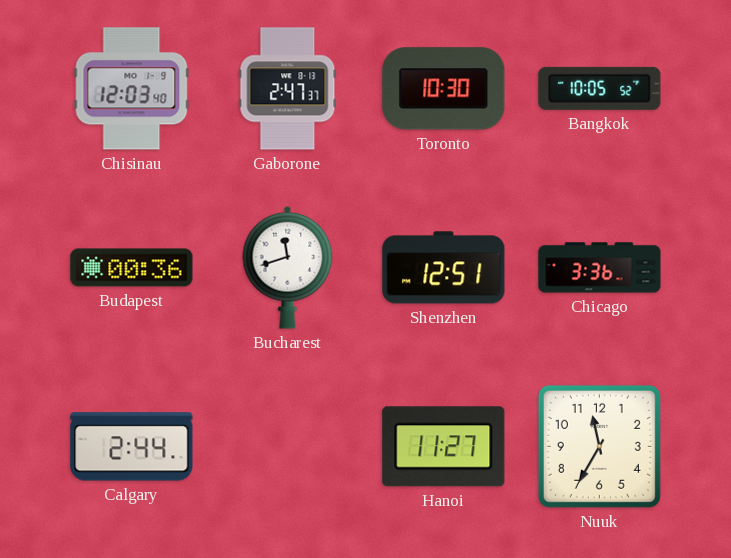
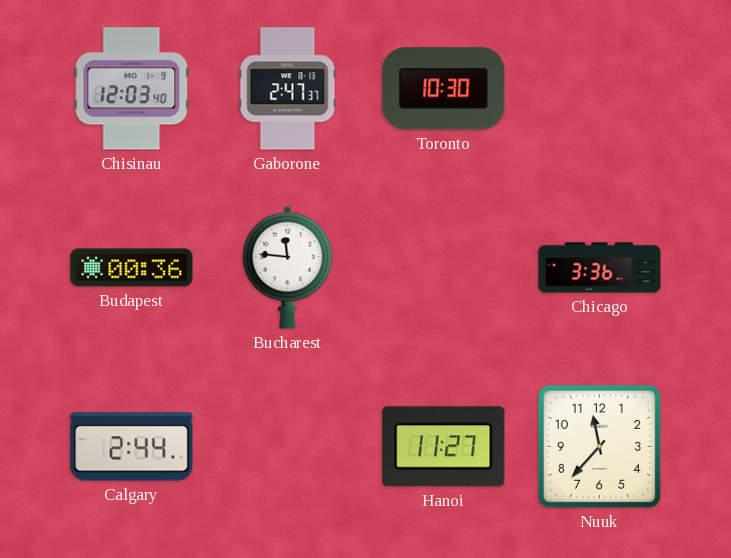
Bangkok: 10:05 -> none (600, 88)
Bucharest: 11:42 -> 11:46 (288, 267)
Shenzhen: 12:51 -> none (444, 268)
Nuuk: 11:35 -> 11:37 (599, 446)
